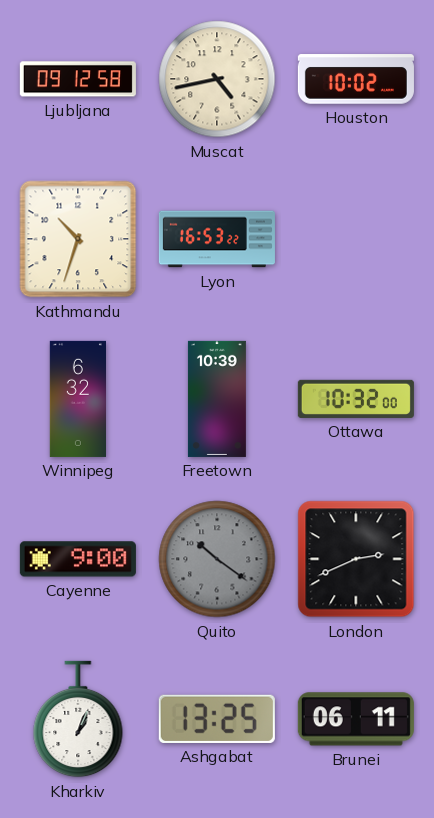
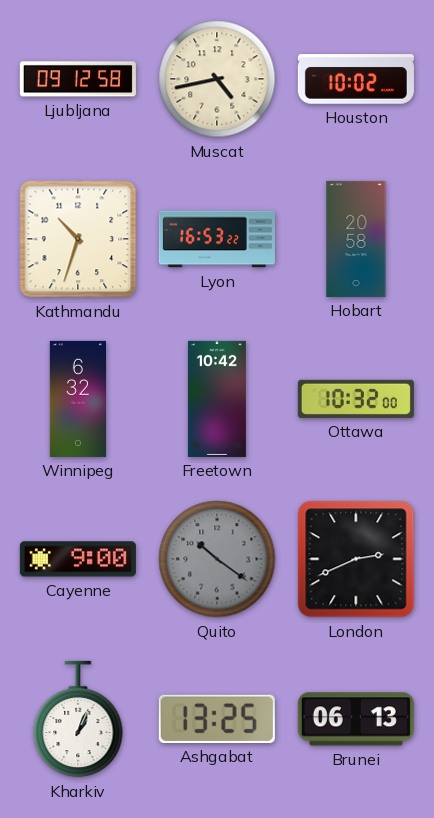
Hobart: none -> 20:58 (356, 239)
Freetown: 10:39 -> 10:42 (217, 399)
Brunei: 06:11 -> 06:13 (356, 719)
